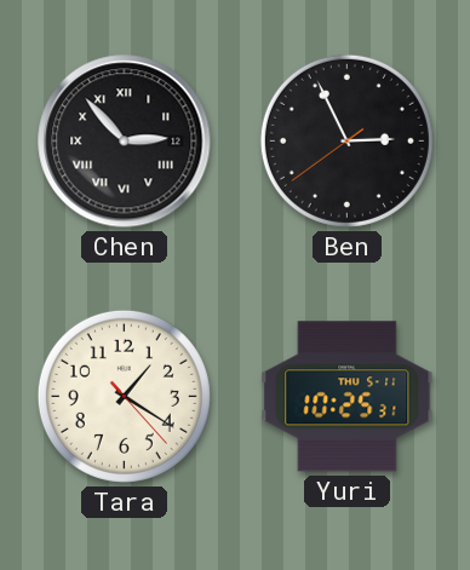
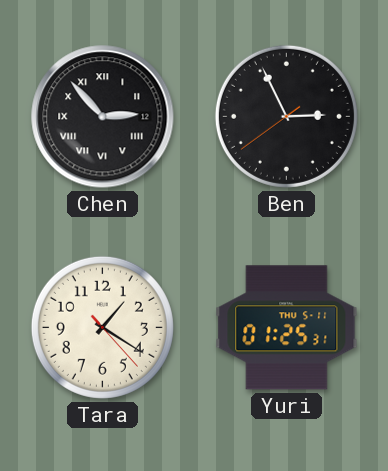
Yuri: 10:25 -> 01:25 (287, 328)
